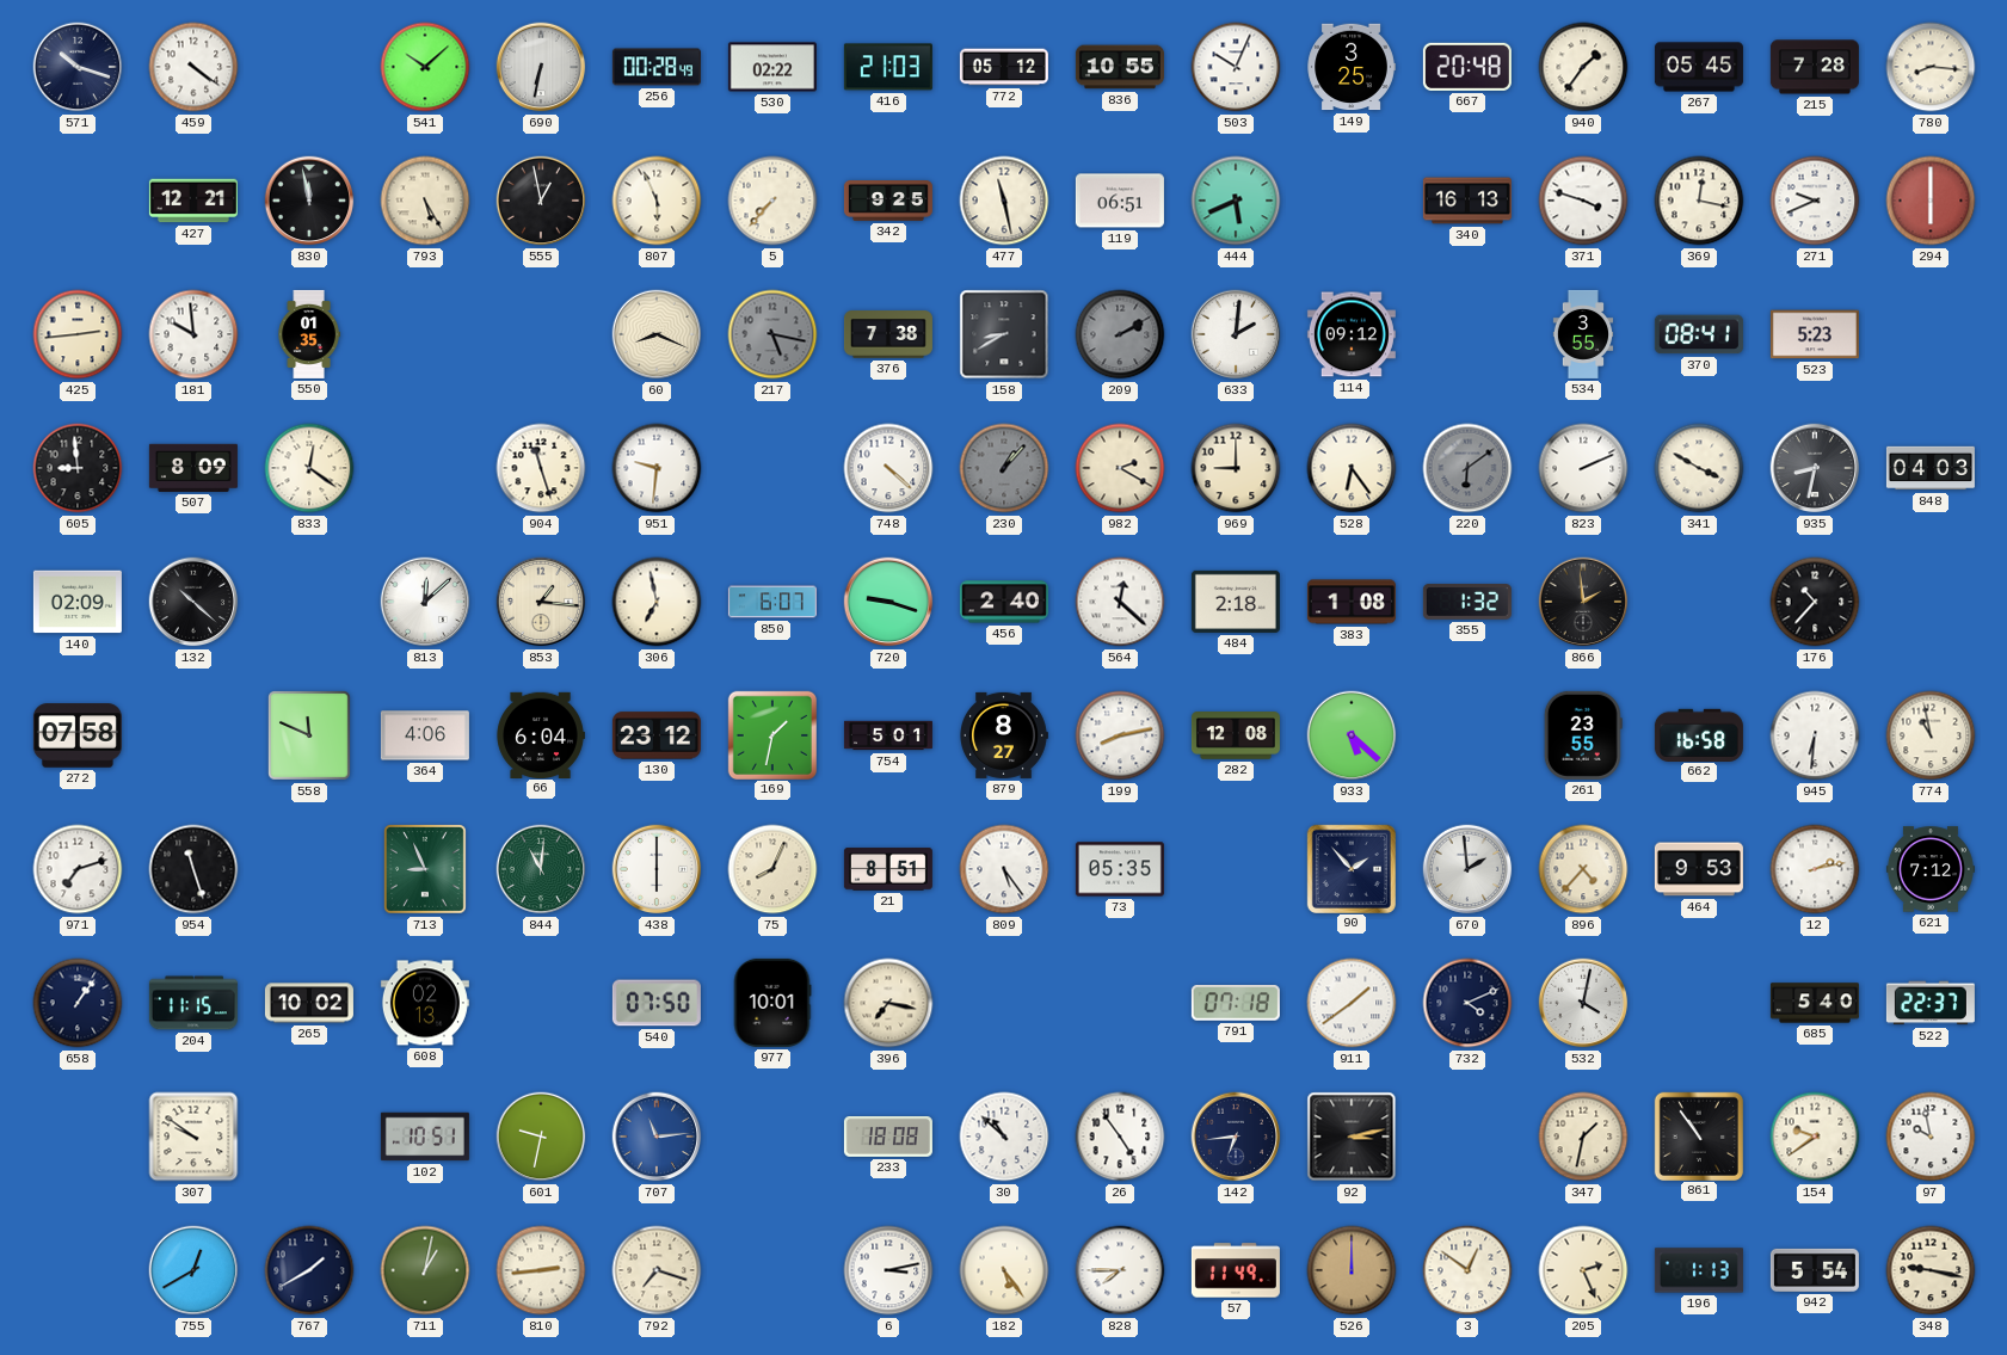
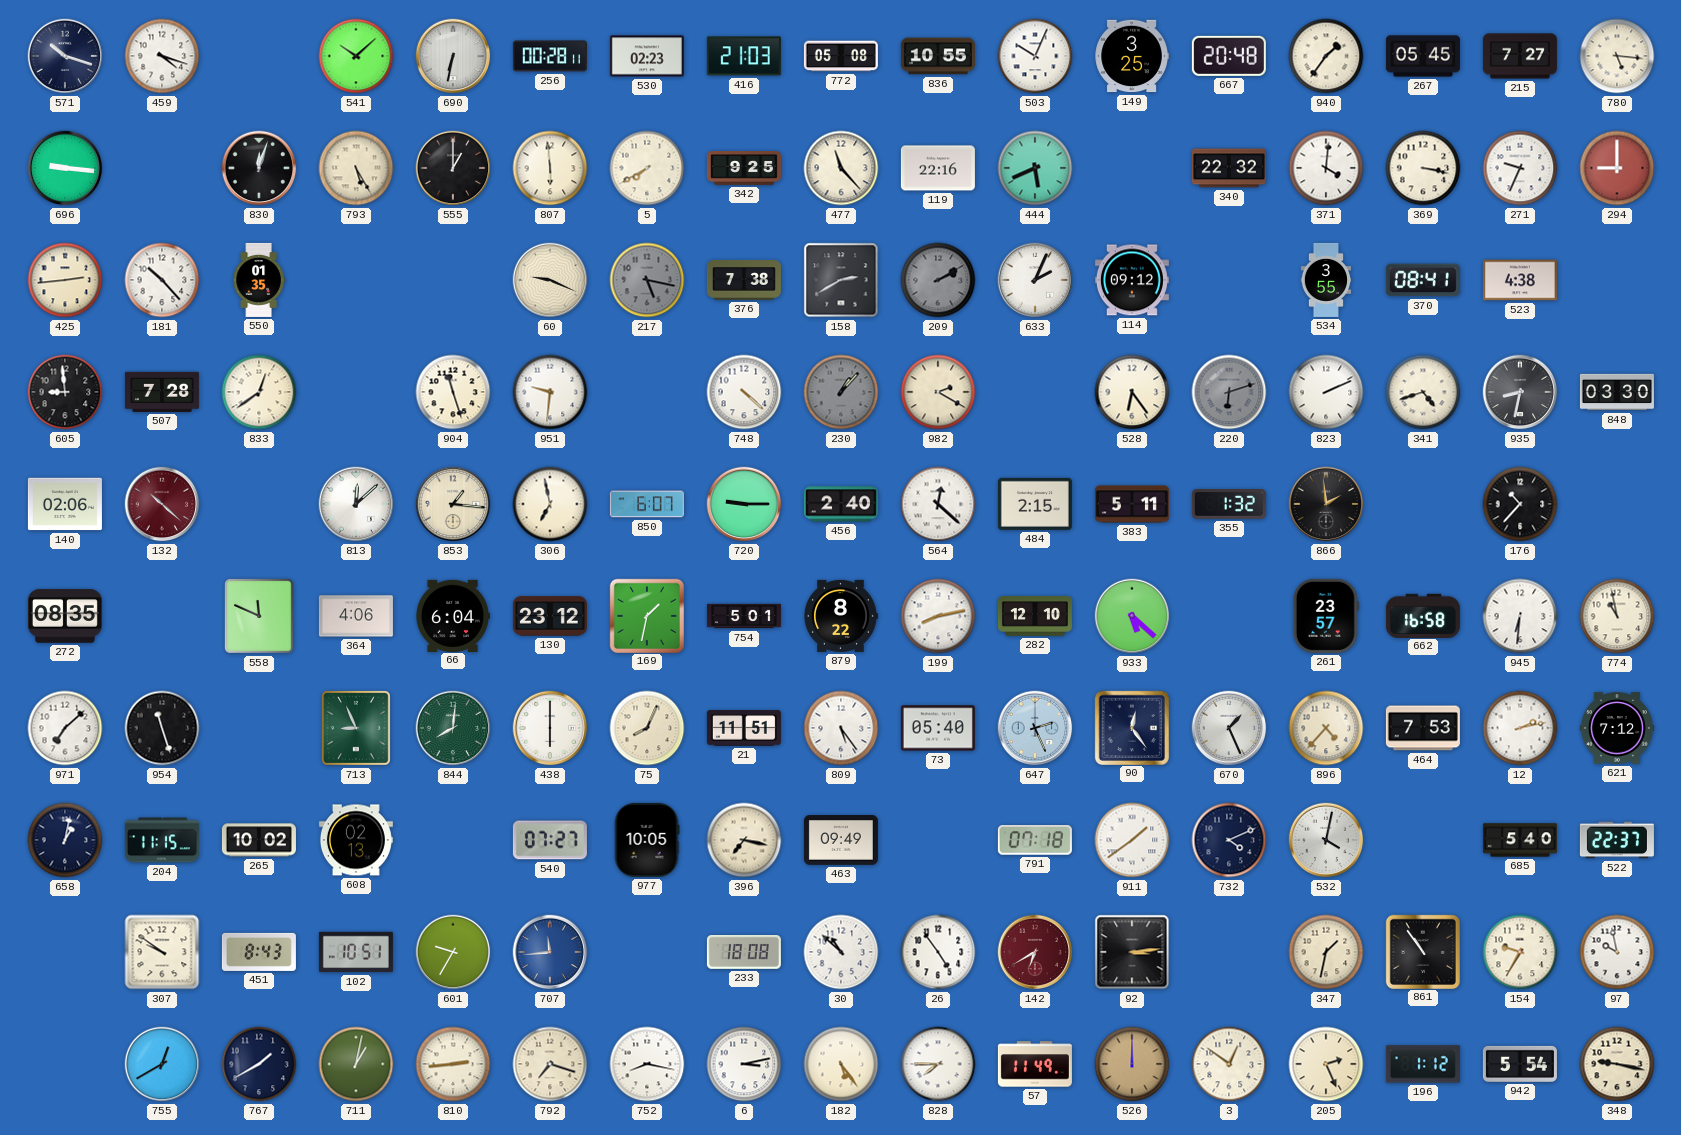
459: 4:21 -> 4:18 (162, 56)
256: 00:28:49 -> 00:28:11 (550, 56)
530: 02:22 -> 02:23 (647, 56)
772: 05:12 -> 05:08 (841, 56)
215: 7:28 -> 7:27 (1520, 56)
780: 8:16 -> 5:16 (1617, 56)
696: none -> 9:16 (65, 168)
427: 12:21 -> none (193, 201)
830: 11:58 -> 12:03 (259, 168)
555: 12:58 -> 1:00 (453, 168)
807: 5:56 -> 5:59 (550, 168)
5: 7:37 -> 7:40 (647, 168)
477: 11:28 -> 11:23 (841, 168)
119: 06:51 -> 22:16 (938, 168)
340: 16:13 -> 22:32 (1229, 168)
371: 3:48 -> 4:01 (1326, 168)
369: 12:17 -> 3:17 (1423, 168)
271: 9:41 -> 9:34 (1520, 168)
294: 6:00 -> 9:00 (1617, 168)
181: 9:59 -> 10:23 (162, 280)
60: 8:19 -> 9:19 (550, 280)
158: 8:40 -> 2:40 (841, 280)
633: 2:01 -> 2:04 (1035, 280)
523: 5:23 -> 4:38 (1520, 280)
507: 8:09 -> 7:28 (162, 392)
833: 12:21 -> 12:39 (259, 392)
969: 9:00 -> none (1236, 468)
220: 6:09 -> 6:12 (1229, 392)
341: 3:50 -> 4:42 (1423, 392)
848: 04:03 -> 03:30 (1617, 392)
140: 02:09 -> 02:06 (65, 504)
132 dial: black -> burgundy (162, 504)
720: 9:18 -> 9:15 (744, 504)
484: 2:18 -> 2:15 (1035, 504)
383: 1:08 -> 5:11 (1132, 504)
272: 07:58 -> 08:35 (65, 616)
879: 8:27 -> 8:22 (841, 616)
282: 12:08 -> 12:10 (1035, 616)
261: 23:55 -> 23:57 (1326, 616)
971: 7:12 -> 7:08 (65, 728)
844: 11:01 -> 8:01 (453, 728)
21: 8:51 -> 11:51 (744, 728)
73: 05:35 -> 05:40 (938, 728)
647: none -> 2:26 (1035, 728)
90: 1:53 -> 12:24 (1131, 727)
670: 1:59 -> 1:26 (1229, 728)
464: 9:53 -> 7:53 (1423, 728)
658: 1:06 -> 1:02 (65, 840)
540: 07:50 -> 07:27 (550, 840)
977: 10:01 -> 10:05 (647, 840)
463: none -> 09:49 (841, 840)
451: none -> 8:43 (259, 952)
601: 9:32 -> 9:35 (453, 952)
707: 11:14 -> 11:44 (550, 952)
142: 6:44 -> 6:40 (1035, 952)
142 dial: navy -> burgundy (1035, 952)
92: 3:13 -> 3:14 (1132, 952)
154: 9:39 -> 9:35 (1520, 952)
752: none -> 8:17 (647, 1064)
196: 1:13 -> 1:12 (1423, 1064)
